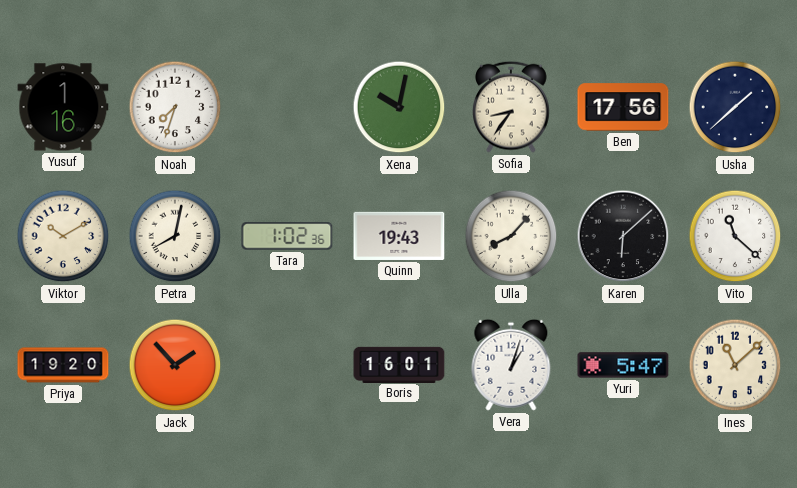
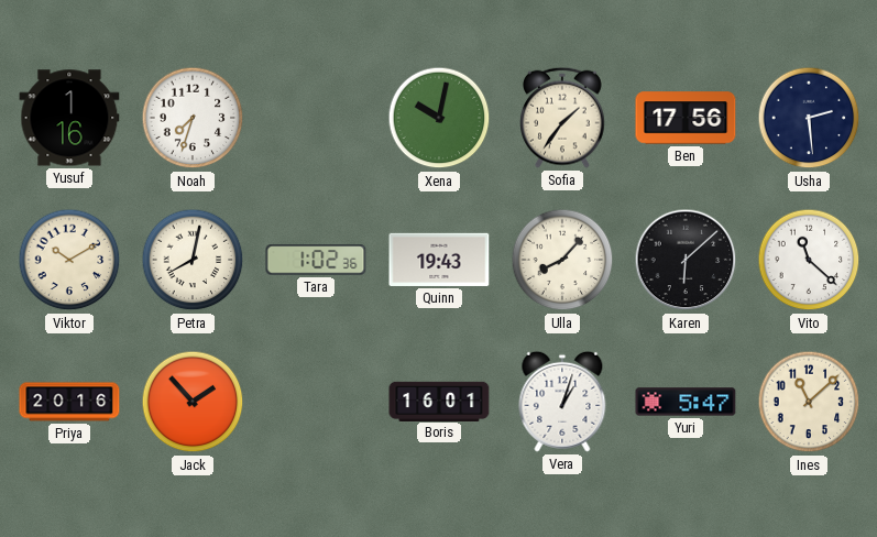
Sofia: 8:36 -> 1:36 (563, 118)
Usha: 1:38 -> 2:29 (809, 118)
Priya: 19:20 -> 20:16 (69, 402)
